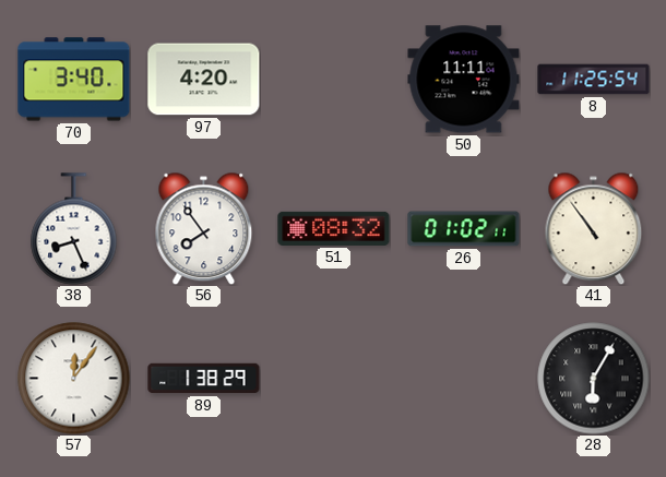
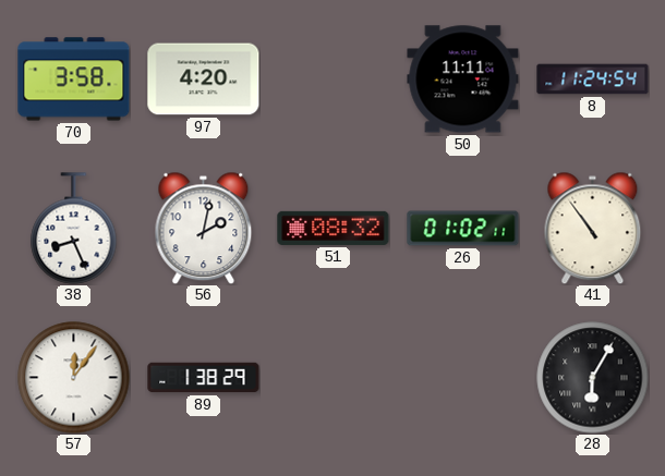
70: 3:40 -> 3:58 (74, 80)
8: 11:25 -> 11:24 (593, 80)
56: 7:54 -> 2:02 (204, 228)
